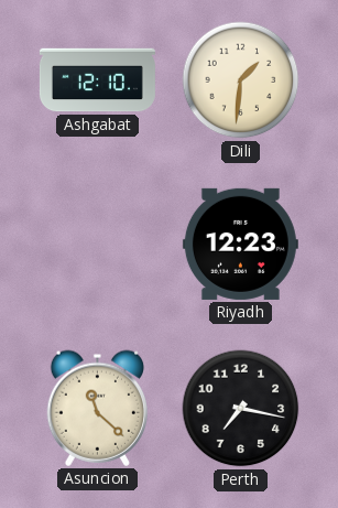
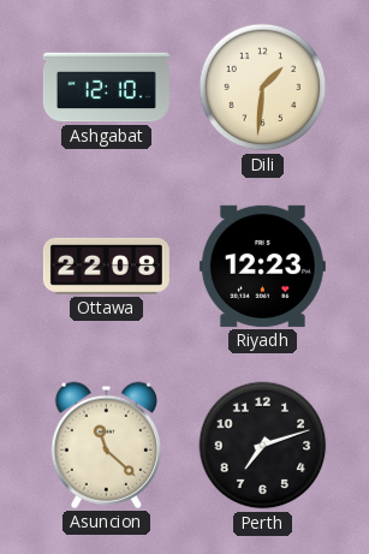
Ottawa: none -> 22:08 (106, 266)
Perth: 7:17 -> 7:12 (263, 446)
